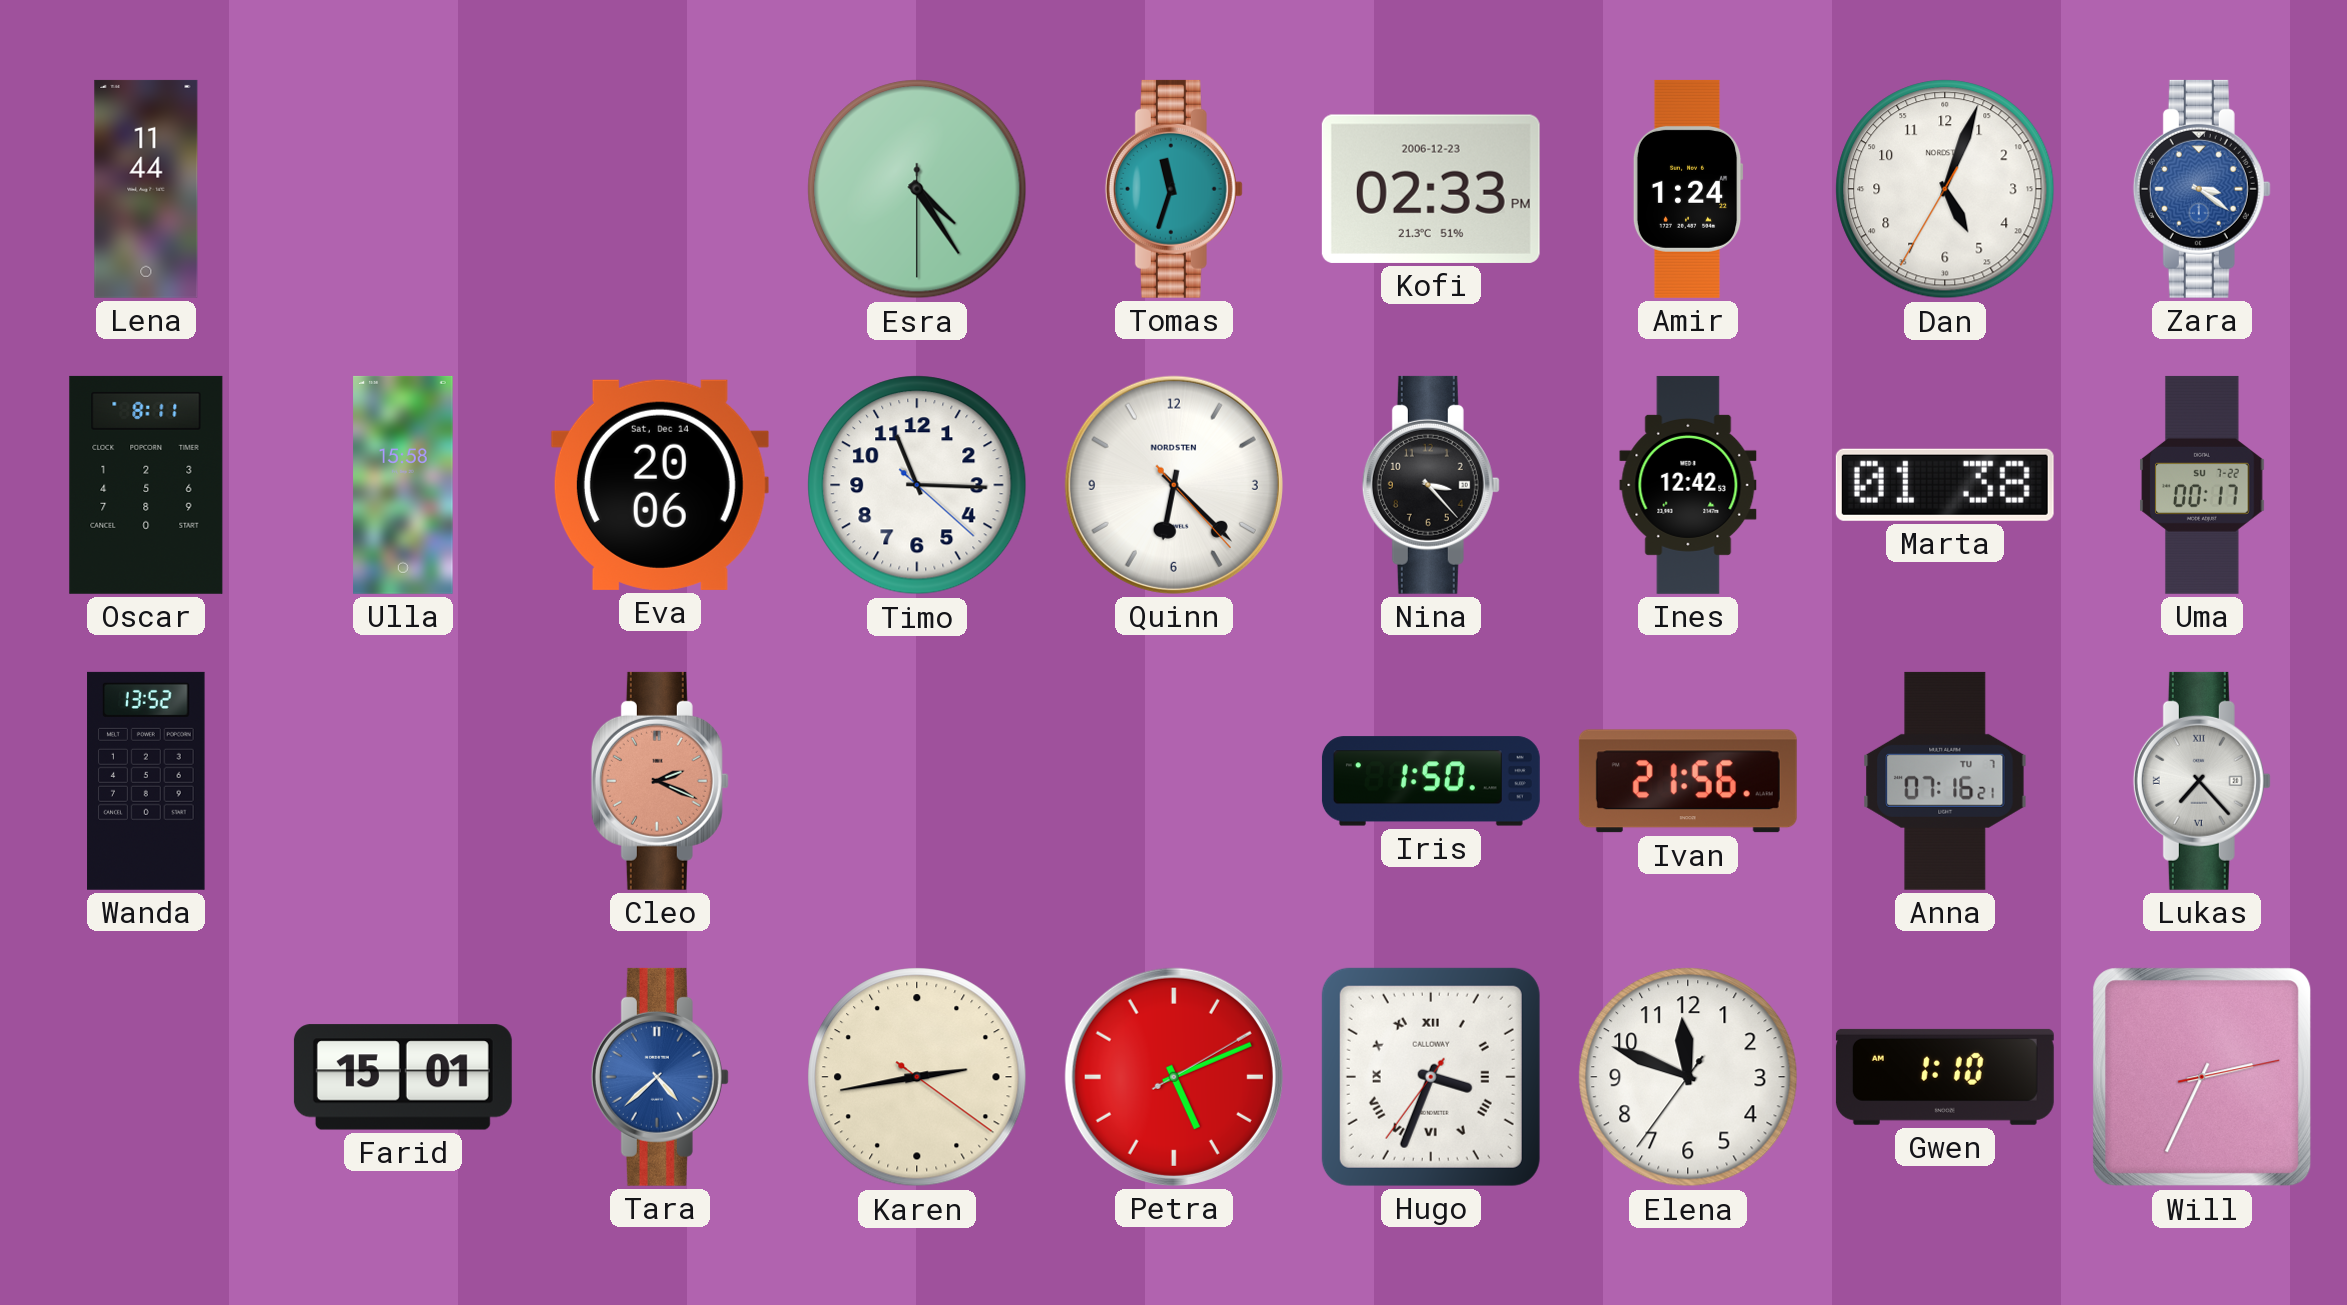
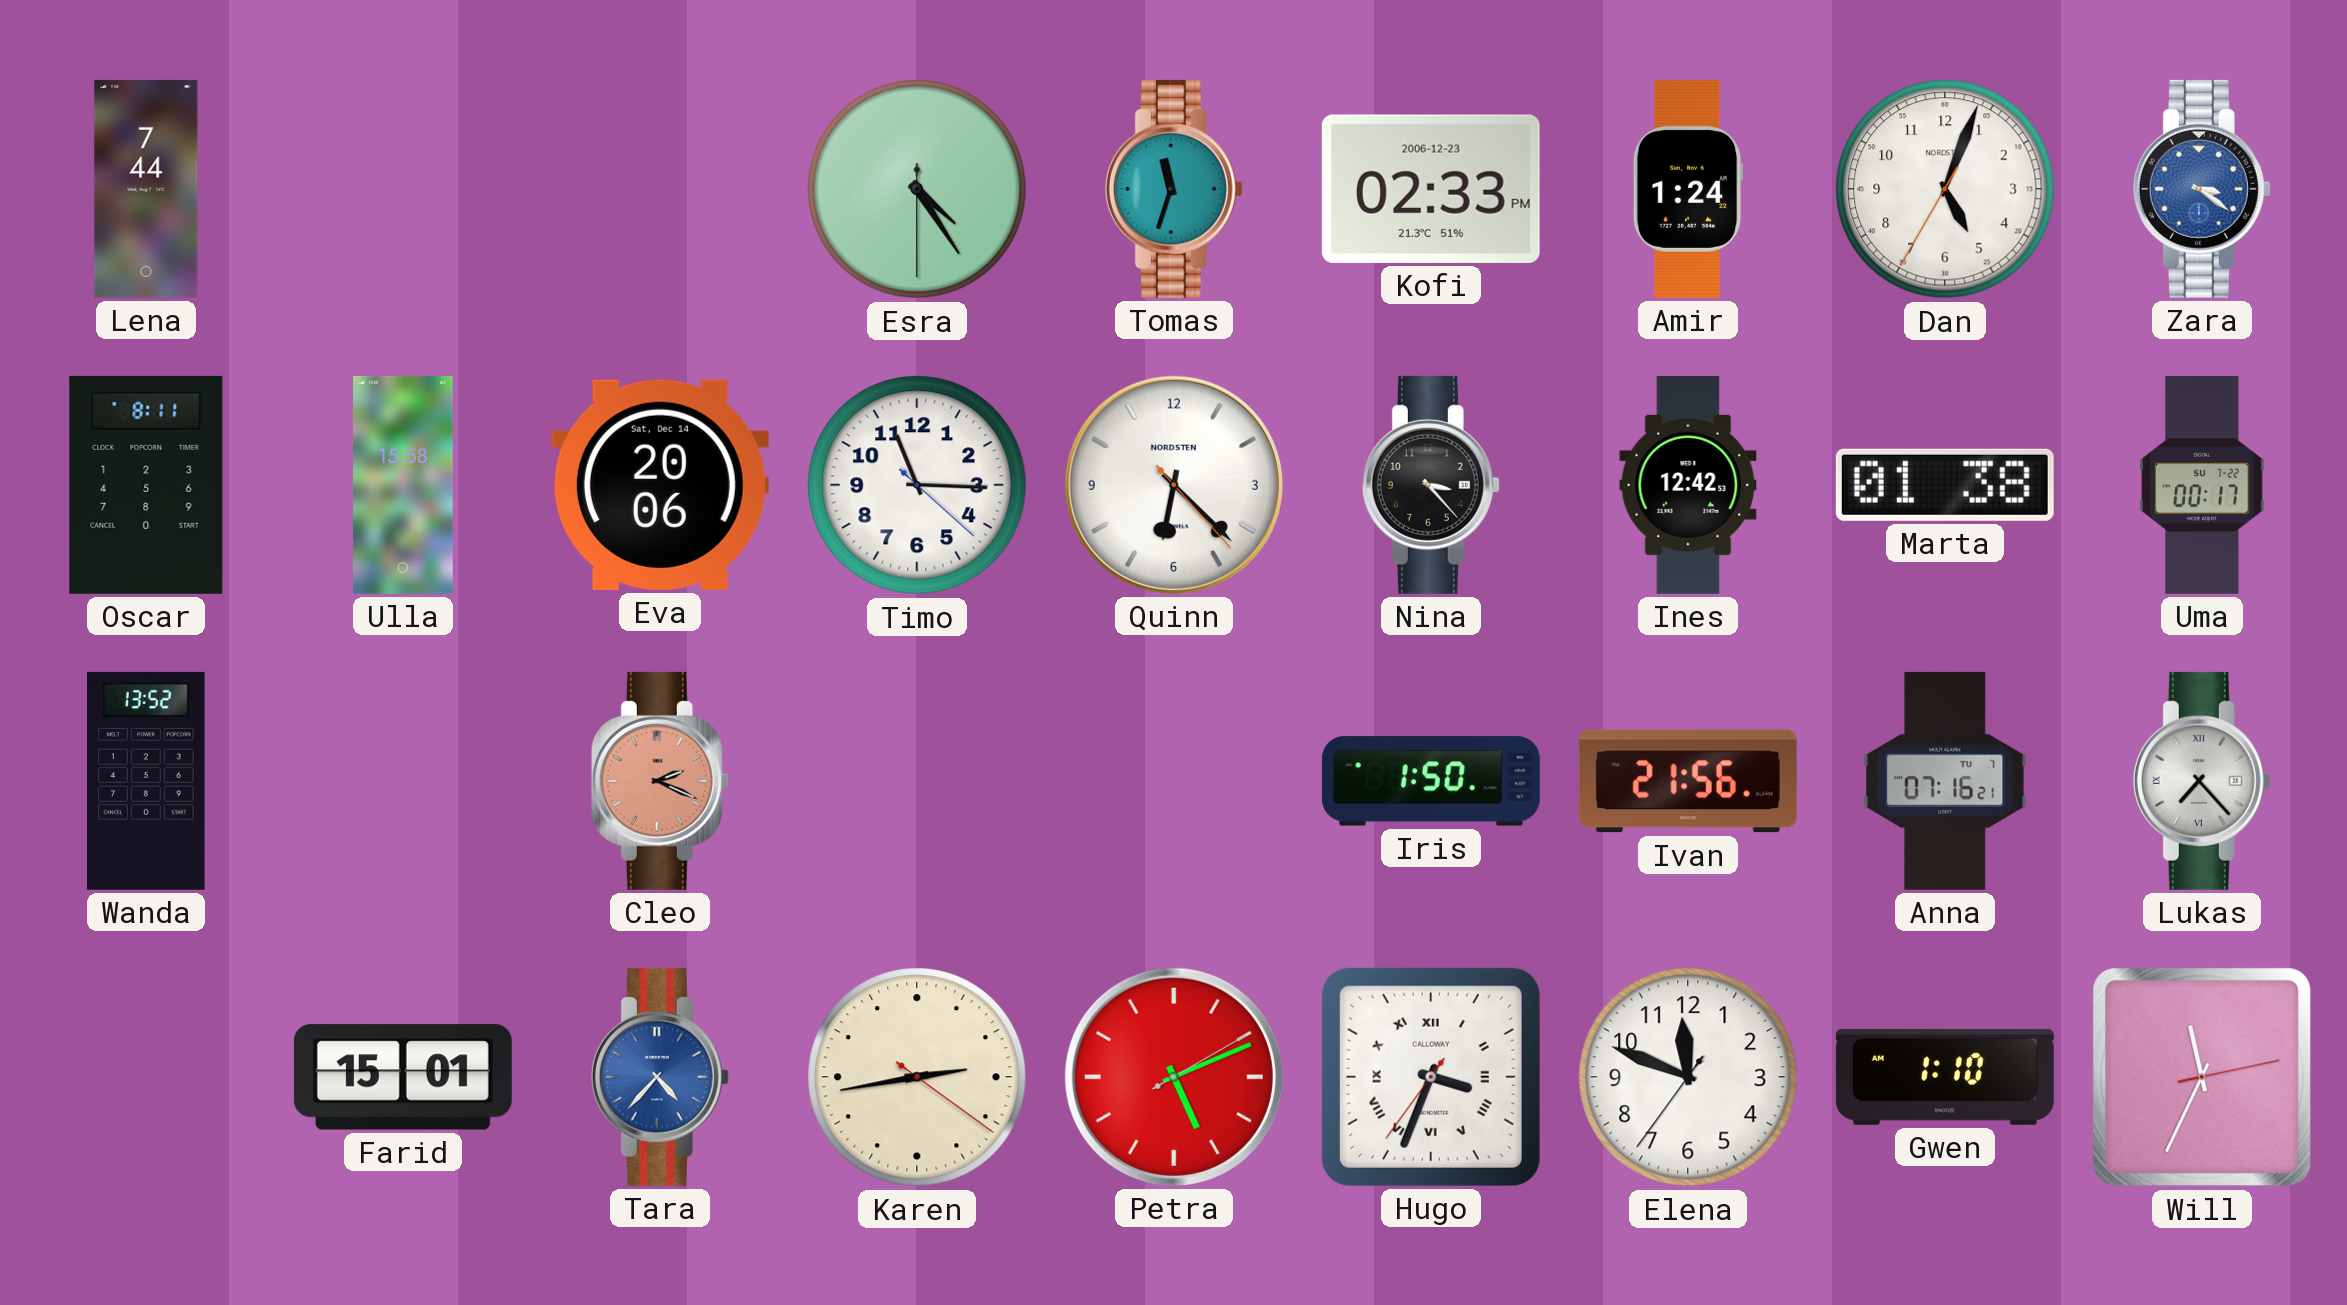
Lena: 11:44 -> 7:44 (146, 189)
Tara: 4:38 -> 4:37 (660, 1077)
Will: 2:34 -> 11:34 (2202, 1077)
